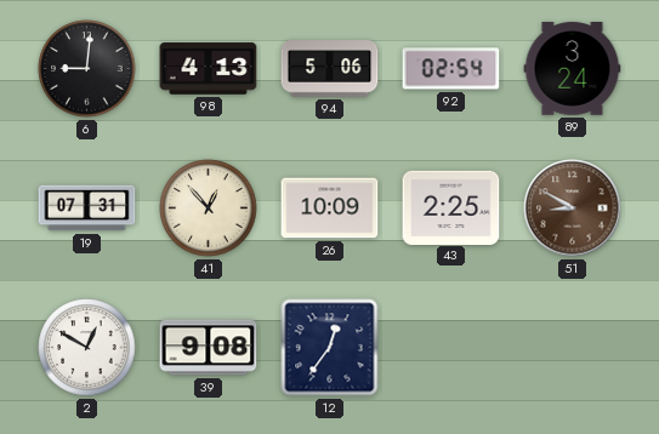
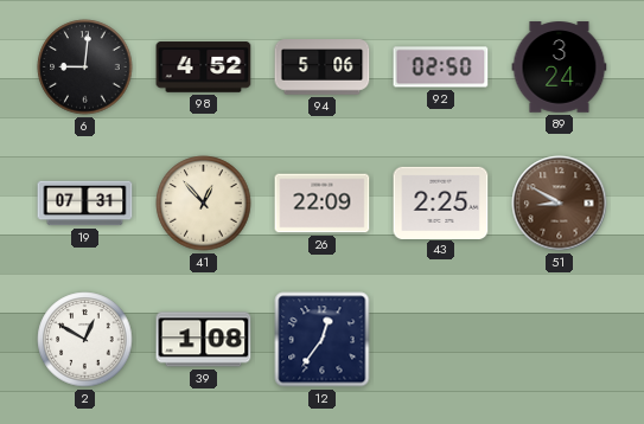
98: 4:13 -> 4:52 (204, 68)
92: 02:54 -> 02:50 (441, 68)
26: 10:09 -> 22:09 (323, 204)
39: 9:08 -> 1:08 (204, 340)
